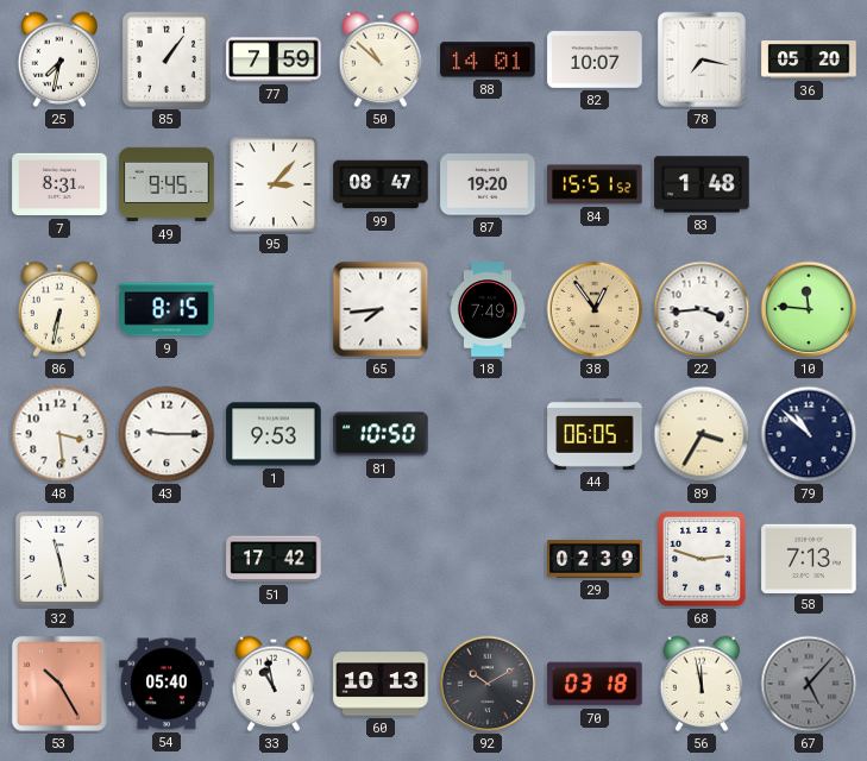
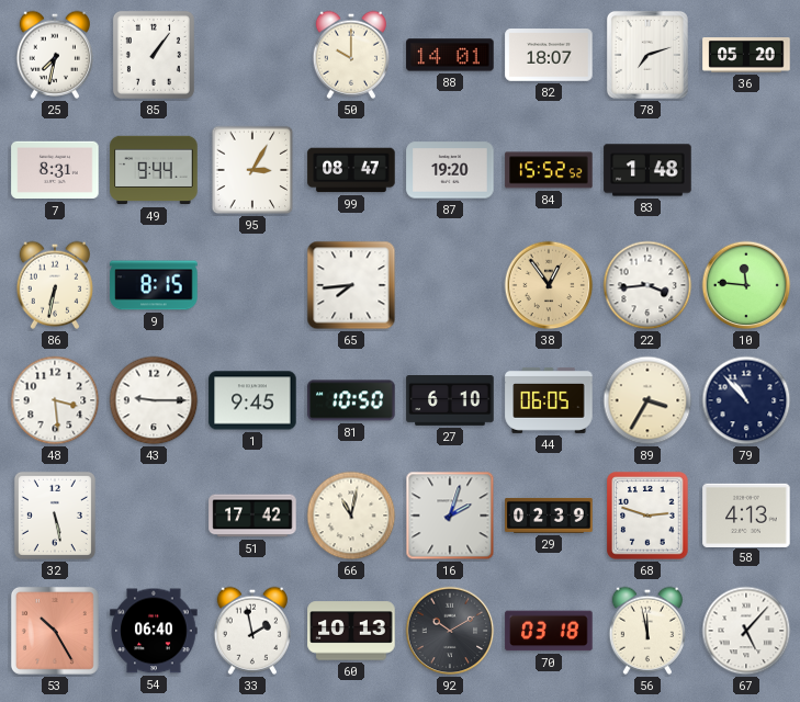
77: 7:59 -> none (274, 59)
50: 10:52 -> 10:00 (350, 55)
82: 10:07 -> 18:07 (549, 55)
78: 7:17 -> 7:12 (647, 55)
49: 9:45 -> 9:44 (154, 170)
95: 3:07 -> 3:05 (252, 170)
84: 15:51 -> 15:52 (549, 170)
18: 7:49 -> none (488, 309)
1: 9:53 -> 9:45 (252, 400)
27: none -> 6:10 (450, 401)
79: 10:52 -> 10:53 (746, 400)
32: 11:28 -> 5:28 (55, 516)
66: none -> 11:02 (351, 516)
16: none -> 2:03 (450, 516)
58: 7:13 -> 4:13 (746, 514)
54: 05:40 -> 06:40 (154, 631)
33: 10:58 -> 1:58 (251, 631)
67 dial: grey -> white (746, 631)
